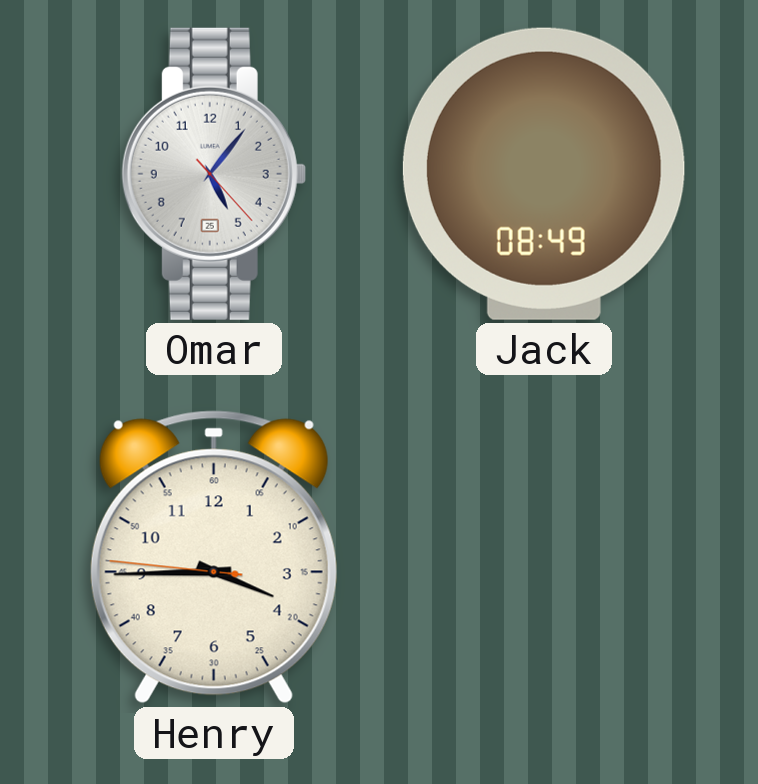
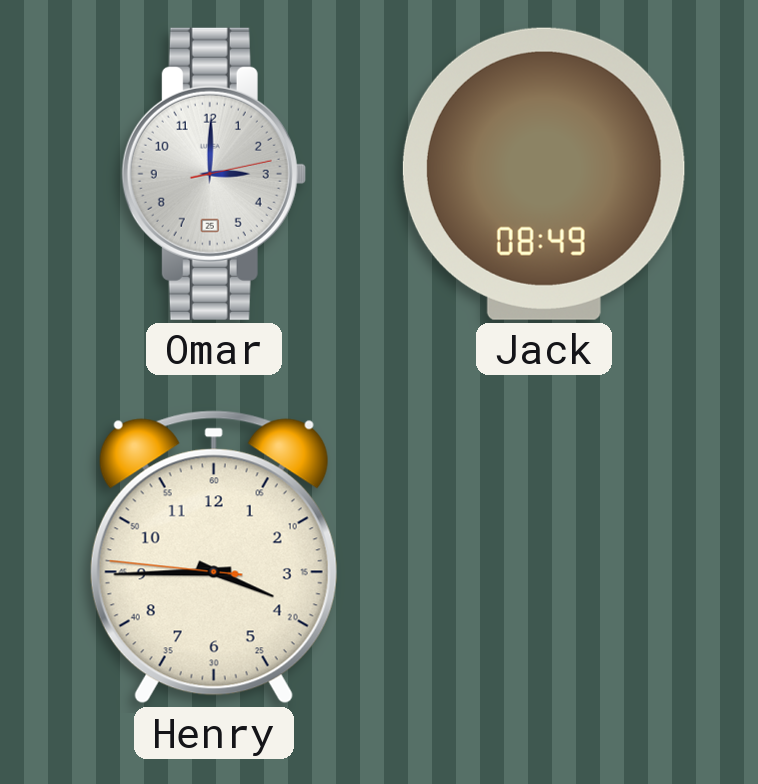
Omar: 5:06 -> 3:00 (214, 174)
